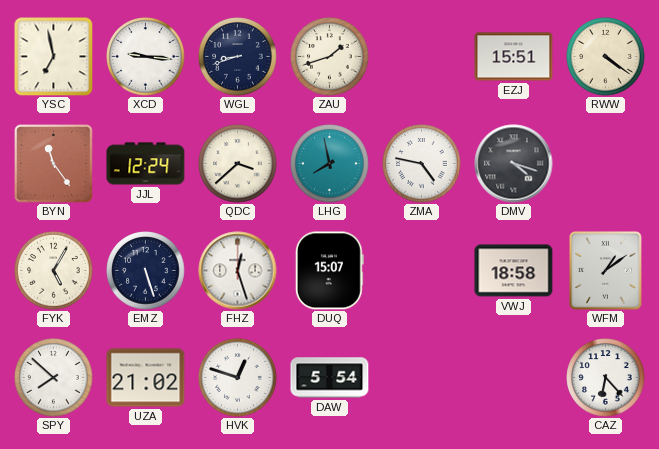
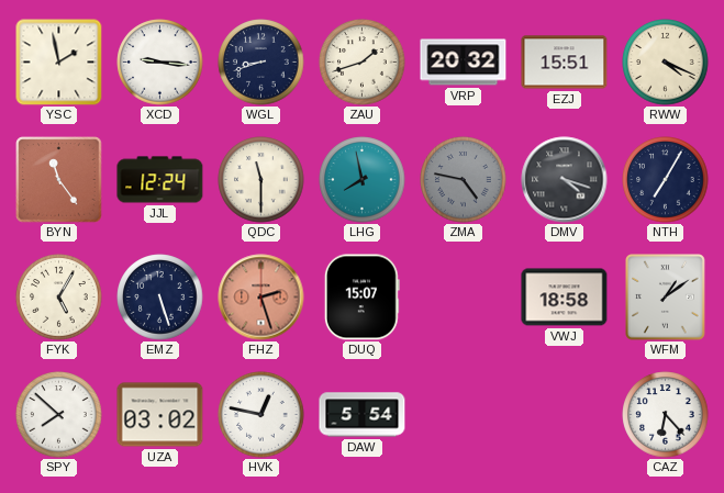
YSC: 6:58 -> 1:58 (59, 63)
VRP: none -> 20:32 (464, 63)
RWW: 4:21 -> 4:19 (666, 63)
QDC: 3:38 -> 11:30 (261, 180)
ZMA dial: white -> grey (464, 180)
NTH: none -> 7:05 (666, 180)
FHZ: 12:27 -> 2:27 (261, 298)
FHZ dial: white -> salmon (261, 298)
UZA: 21:02 -> 03:02 (160, 415)
HVK: 12:48 -> 12:47 (261, 415)
